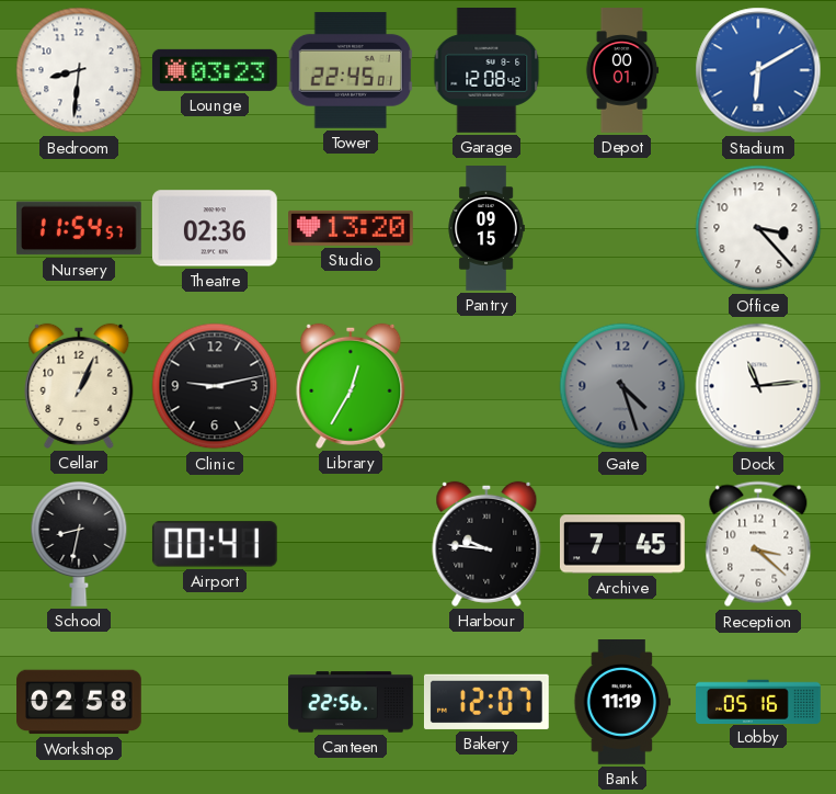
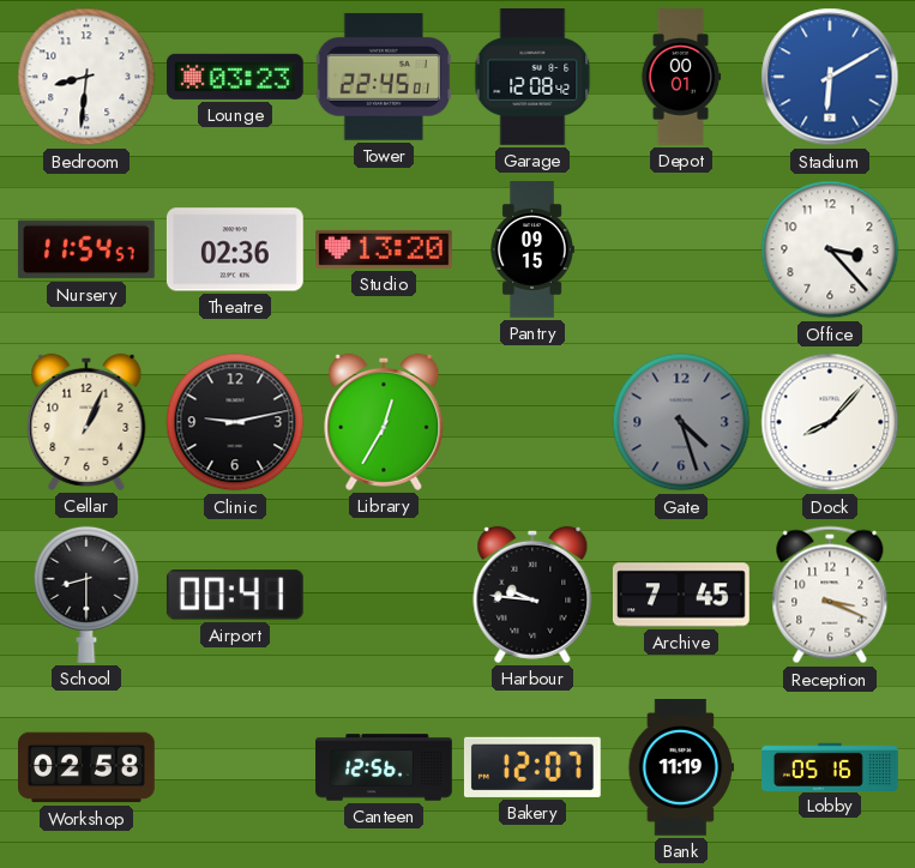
Dock: 11:14 -> 8:07 (830, 422)
School: 8:32 -> 8:30 (86, 595)
Reception: 3:22 -> 3:19 (830, 595)
Canteen: 22:56 -> 12:56 (384, 767)
